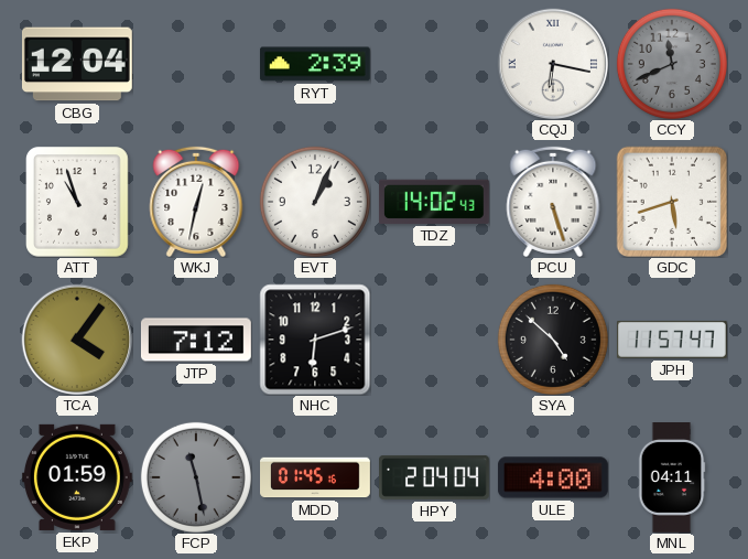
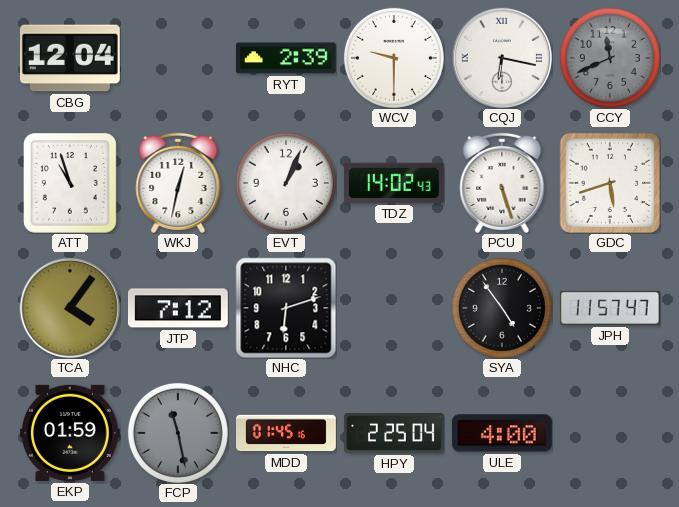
WCV: none -> 9:30 (394, 58)
SYA: 4:52 -> 4:54 (502, 308)
HPY: 2:04 -> 2:25 (395, 433)
MNL: 04:11 -> none (672, 479)
